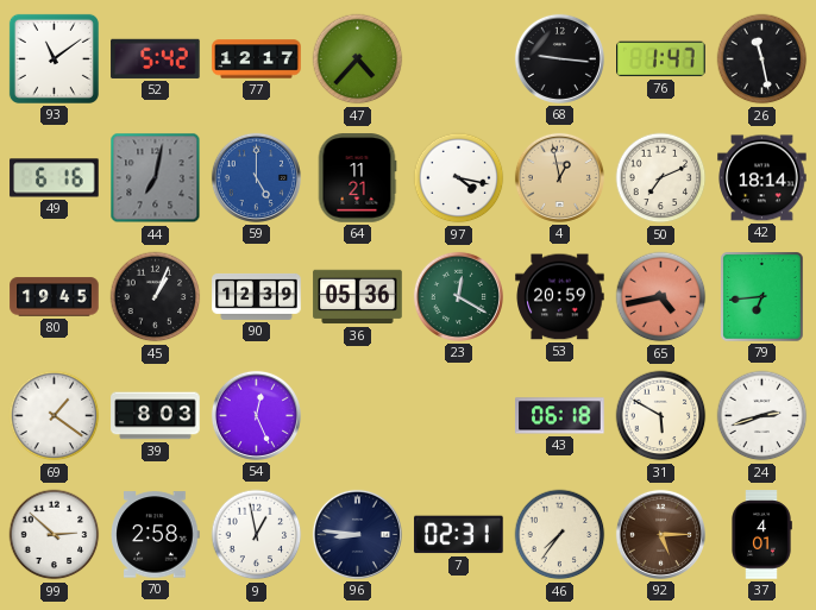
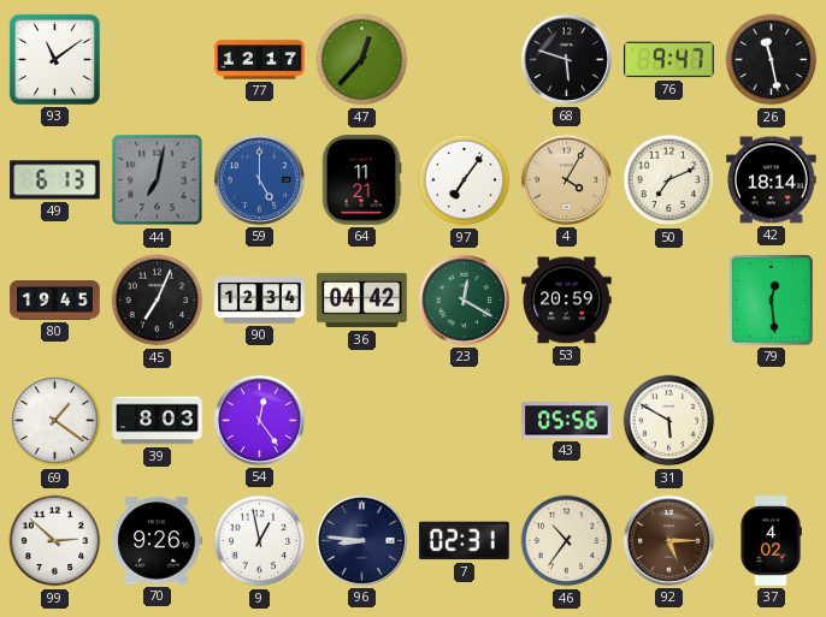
52: 5:42 -> none (156, 58)
47: 4:37 -> 12:37 (362, 60)
68: 9:16 -> 5:48 (566, 59)
76: 1:47 -> 9:47 (669, 60)
49: 6:16 -> 6:13 (55, 180)
97: 4:17 -> 7:06 (465, 180)
4: 12:58 -> 4:05 (566, 179)
45: 1:04 -> 7:04 (158, 301)
90: 12:39 -> 12:34 (260, 299)
36: 05:36 -> 04:42 (362, 301)
65: 4:43 -> none (661, 297)
79: 6:44 -> 12:29 (772, 301)
54: 12:26 -> 12:24 (259, 420)
43: 06:18 -> 05:56 (567, 421)
24: 2:42 -> none (762, 416)
70: 2:58 -> 9:26 (157, 541)
46: 7:36 -> 10:36 (567, 541)
37: 4:01 -> 4:02 (771, 541)
